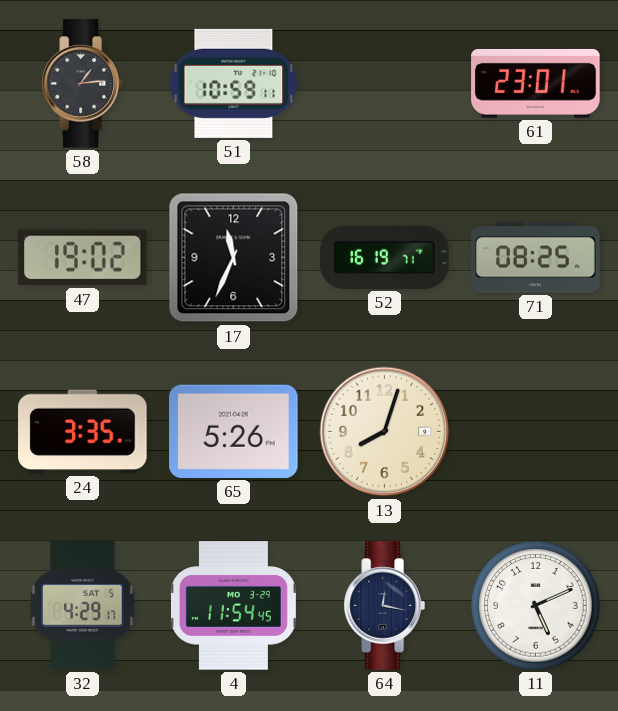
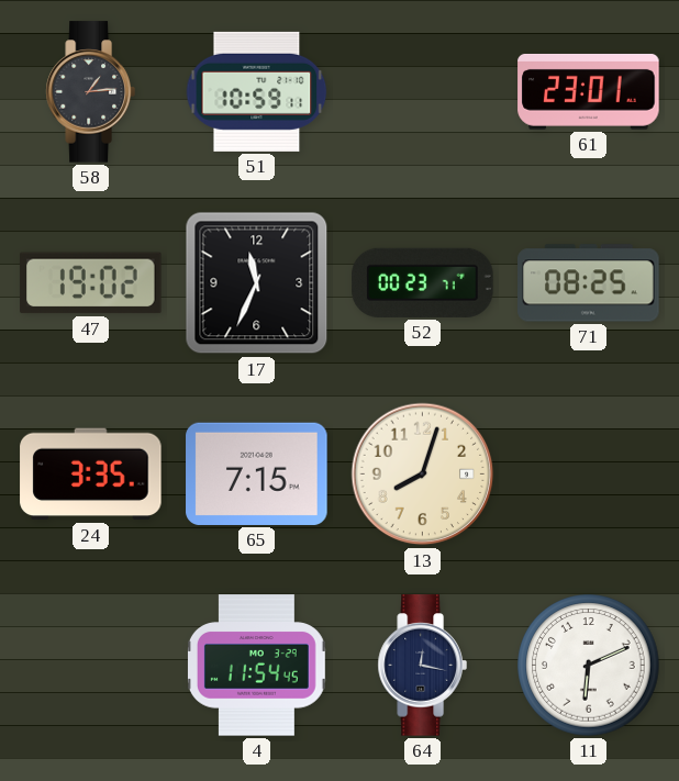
52: 16:19 -> 00:23 (423, 282)
65: 5:26 -> 7:15 (257, 473)
32: 4:29 -> none (83, 606)
11: 5:11 -> 6:11 (589, 666)
